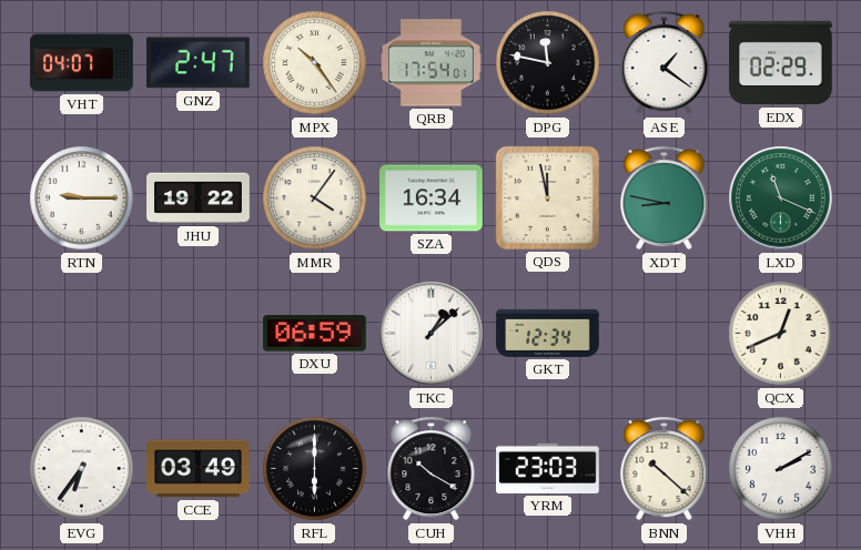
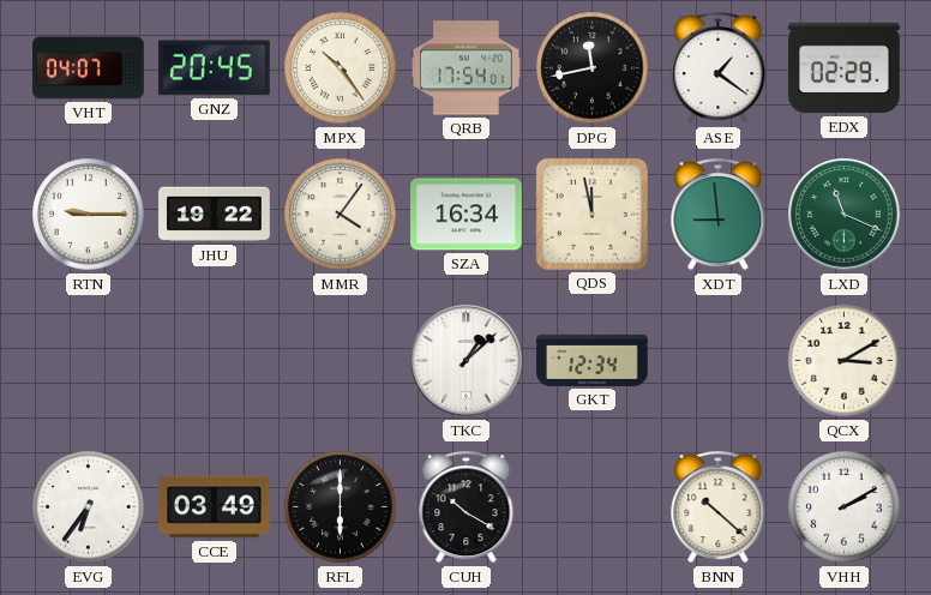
GNZ: 2:47 -> 20:45 (214, 68)
DPG: 11:47 -> 11:43 (593, 68)
XDT: 8:47 -> 8:59 (719, 215)
DXU: 06:59 -> none (315, 334)
QCX: 12:41 -> 3:10 (845, 361)
YRM: 23:03 -> none (548, 468)
